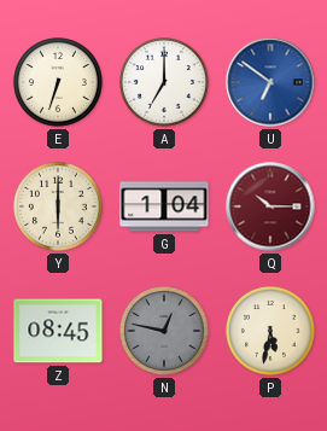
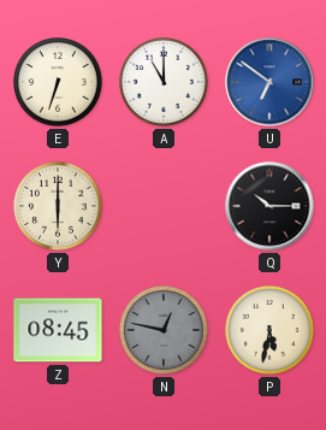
A: 7:00 -> 11:00 (165, 83)
G: 1:04 -> none (164, 206)
Q dial: burgundy -> black (269, 206)
